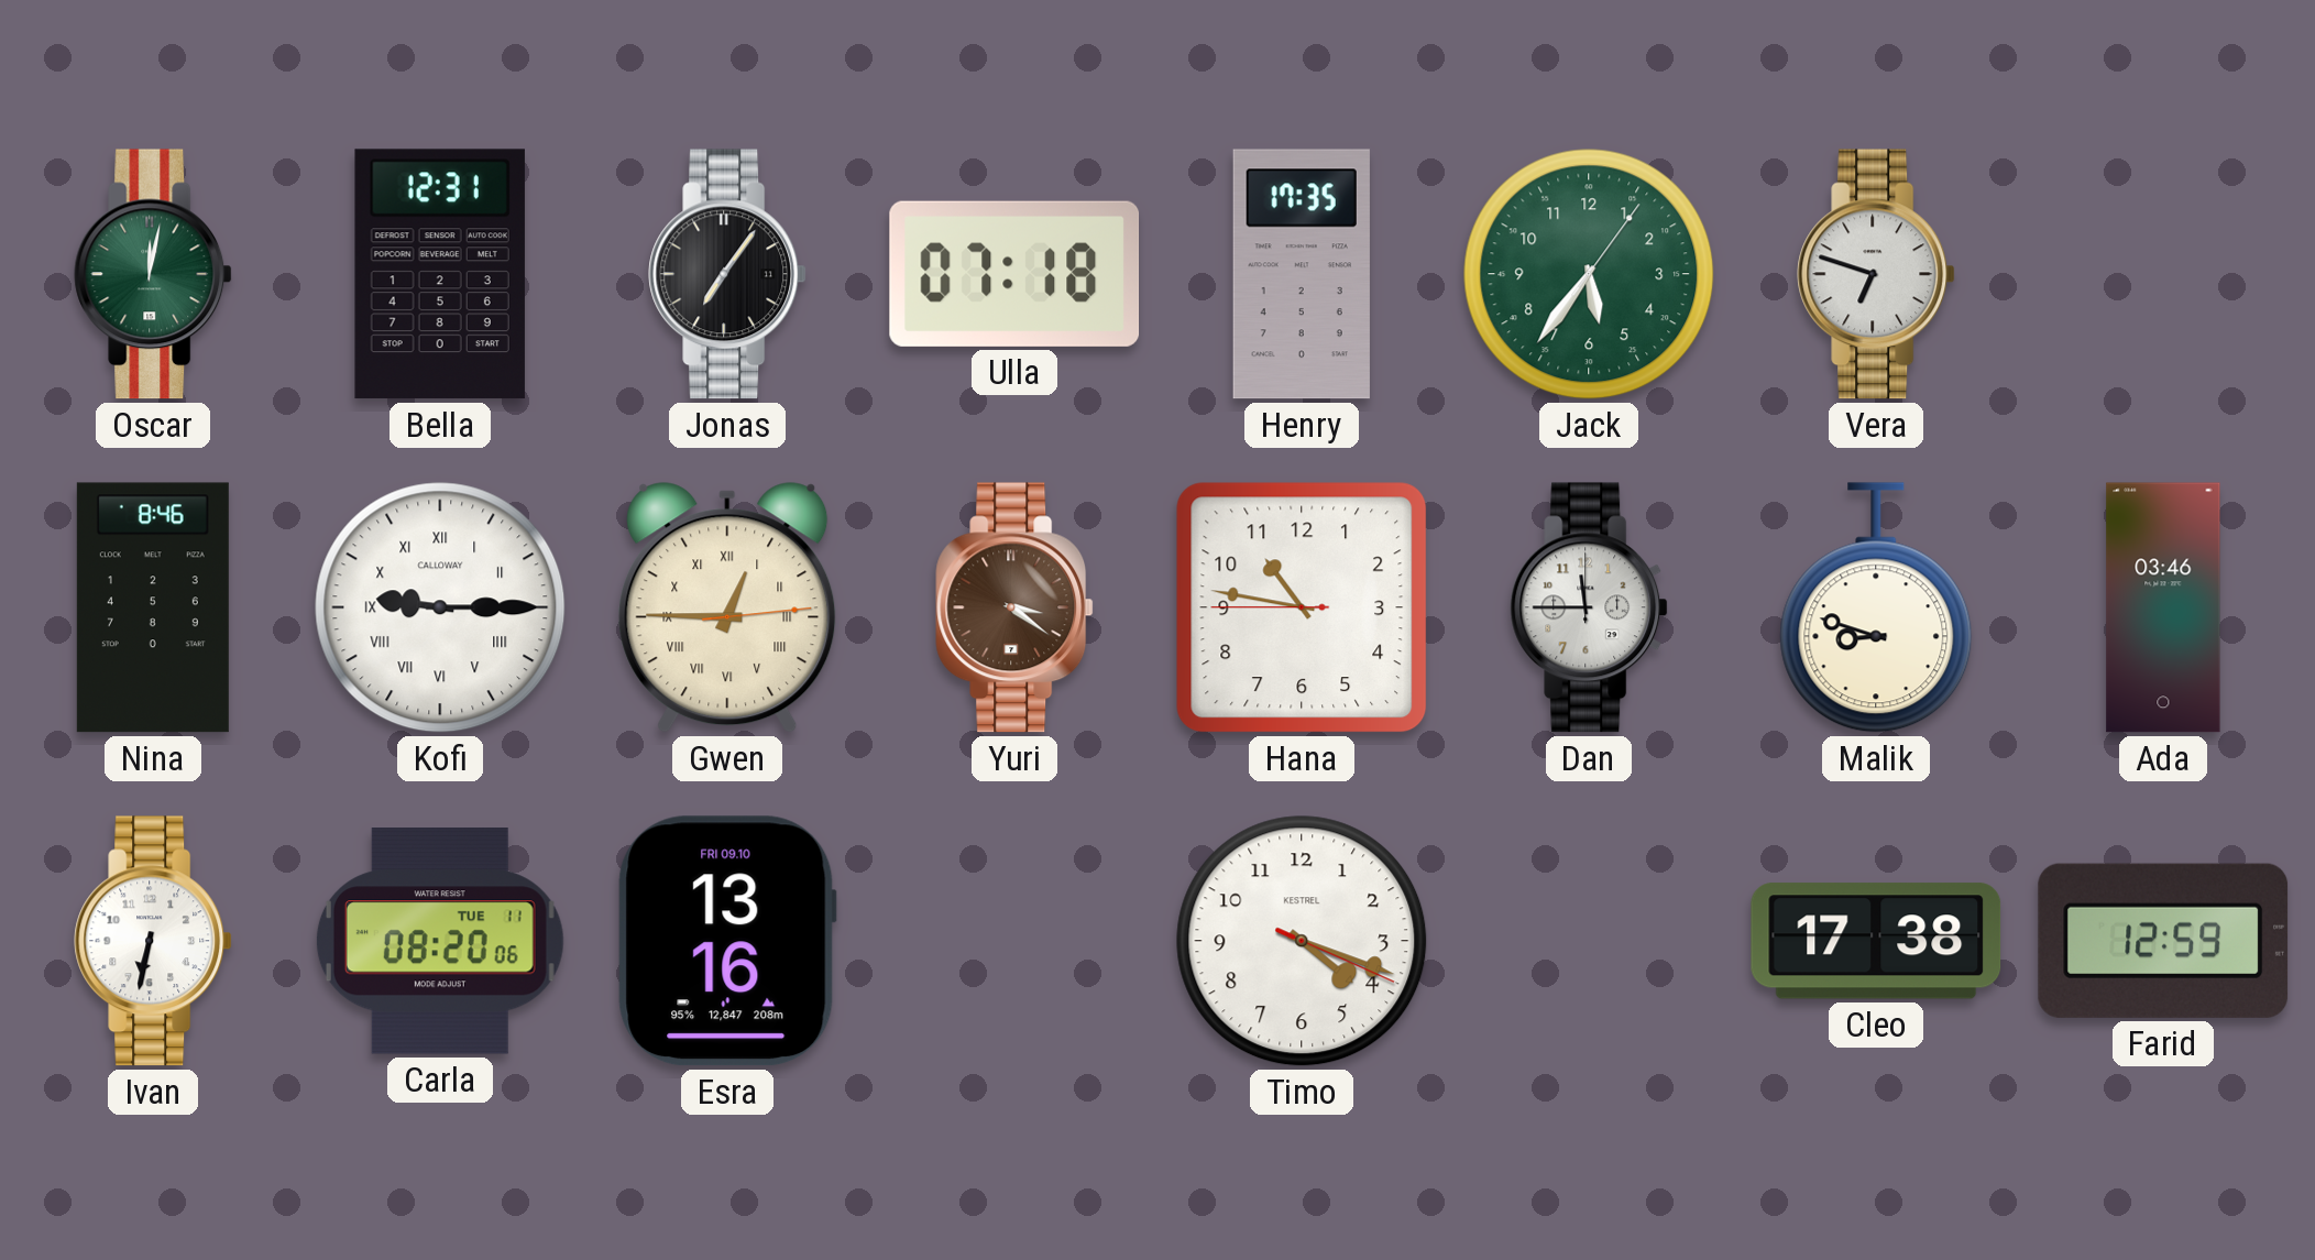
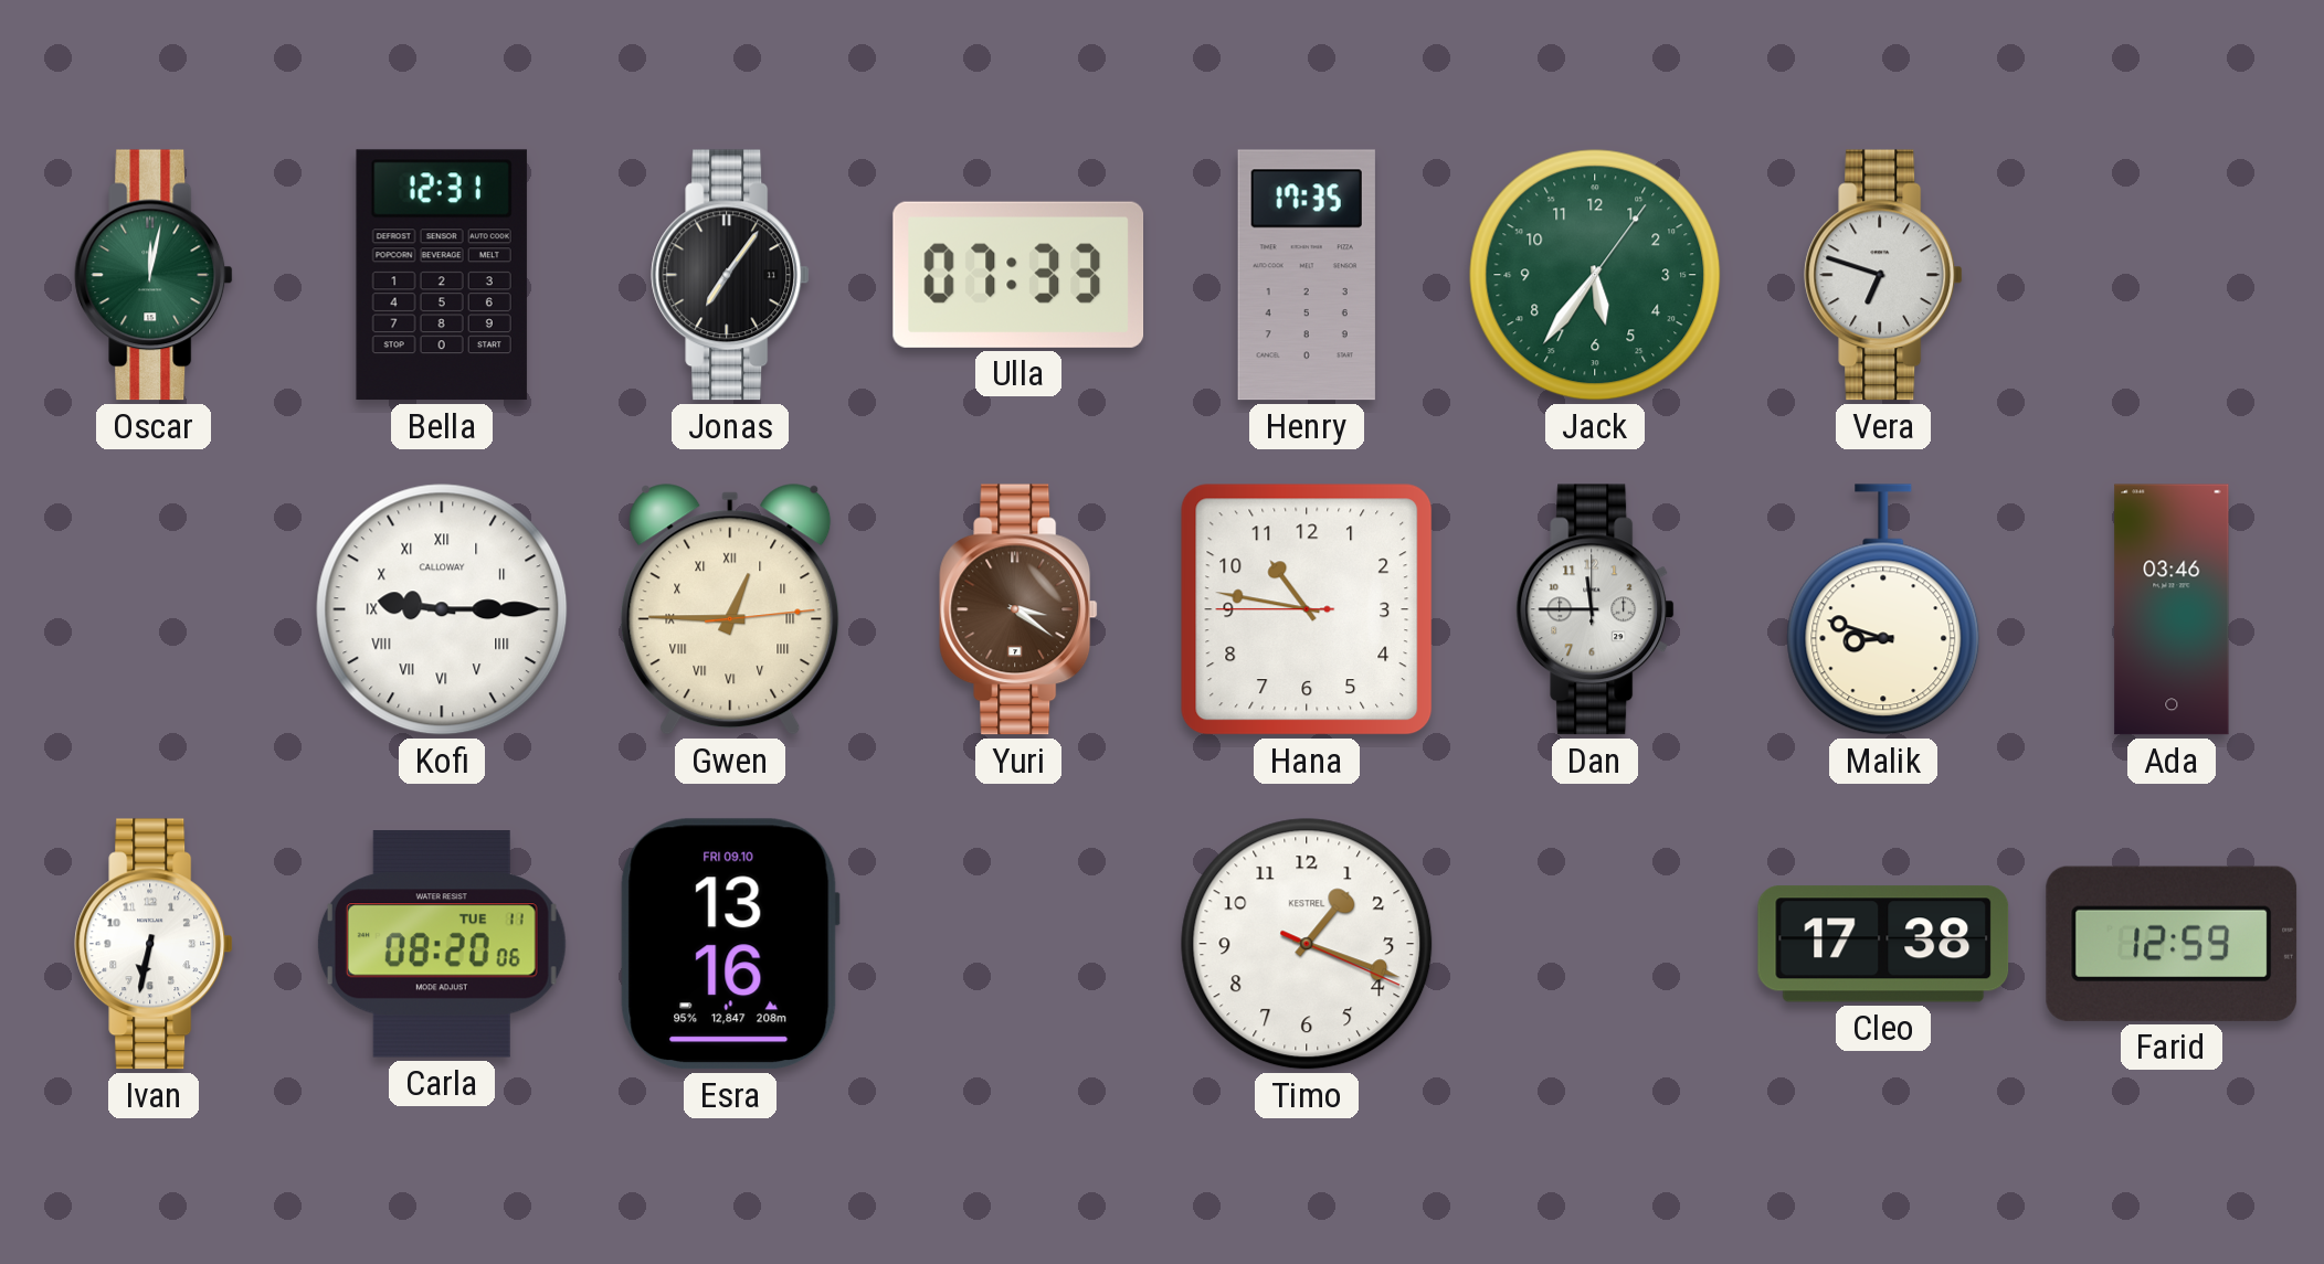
Ulla: 07:18 -> 07:33 (1018, 275)
Nina: 8:46 -> none (153, 607)
Timo: 4:18 -> 1:18 (1307, 944)
